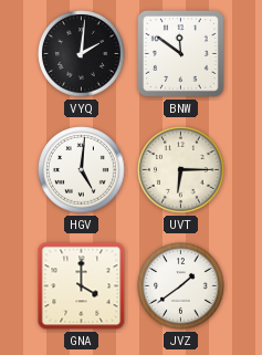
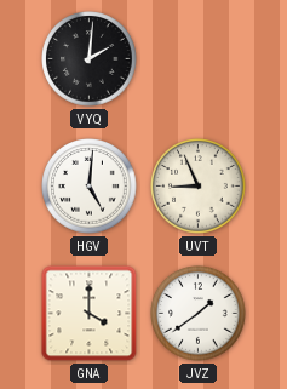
BNW: 11:51 -> none (180, 53)
UVT: 6:15 -> 8:56 (199, 187)
